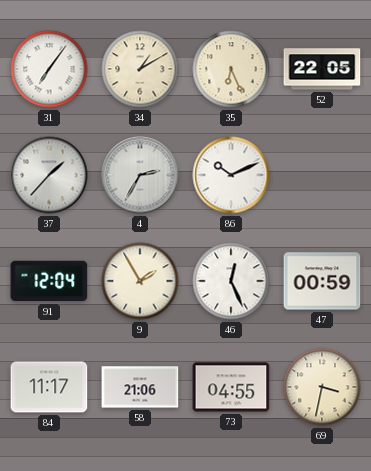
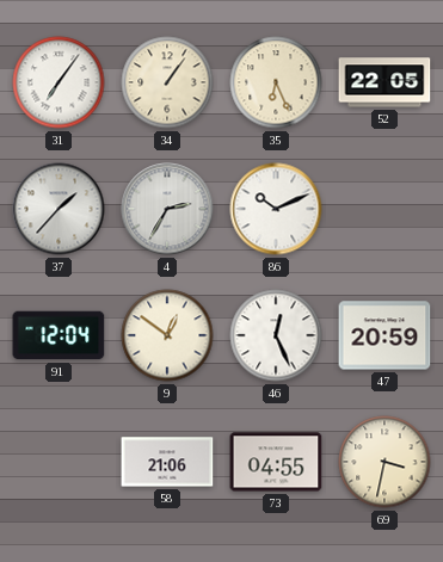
34: 1:10 -> 1:06 (167, 82)
9: 1:55 -> 12:51 (167, 335)
47: 00:59 -> 20:59 (384, 335)
84: 11:17 -> none (49, 387)
